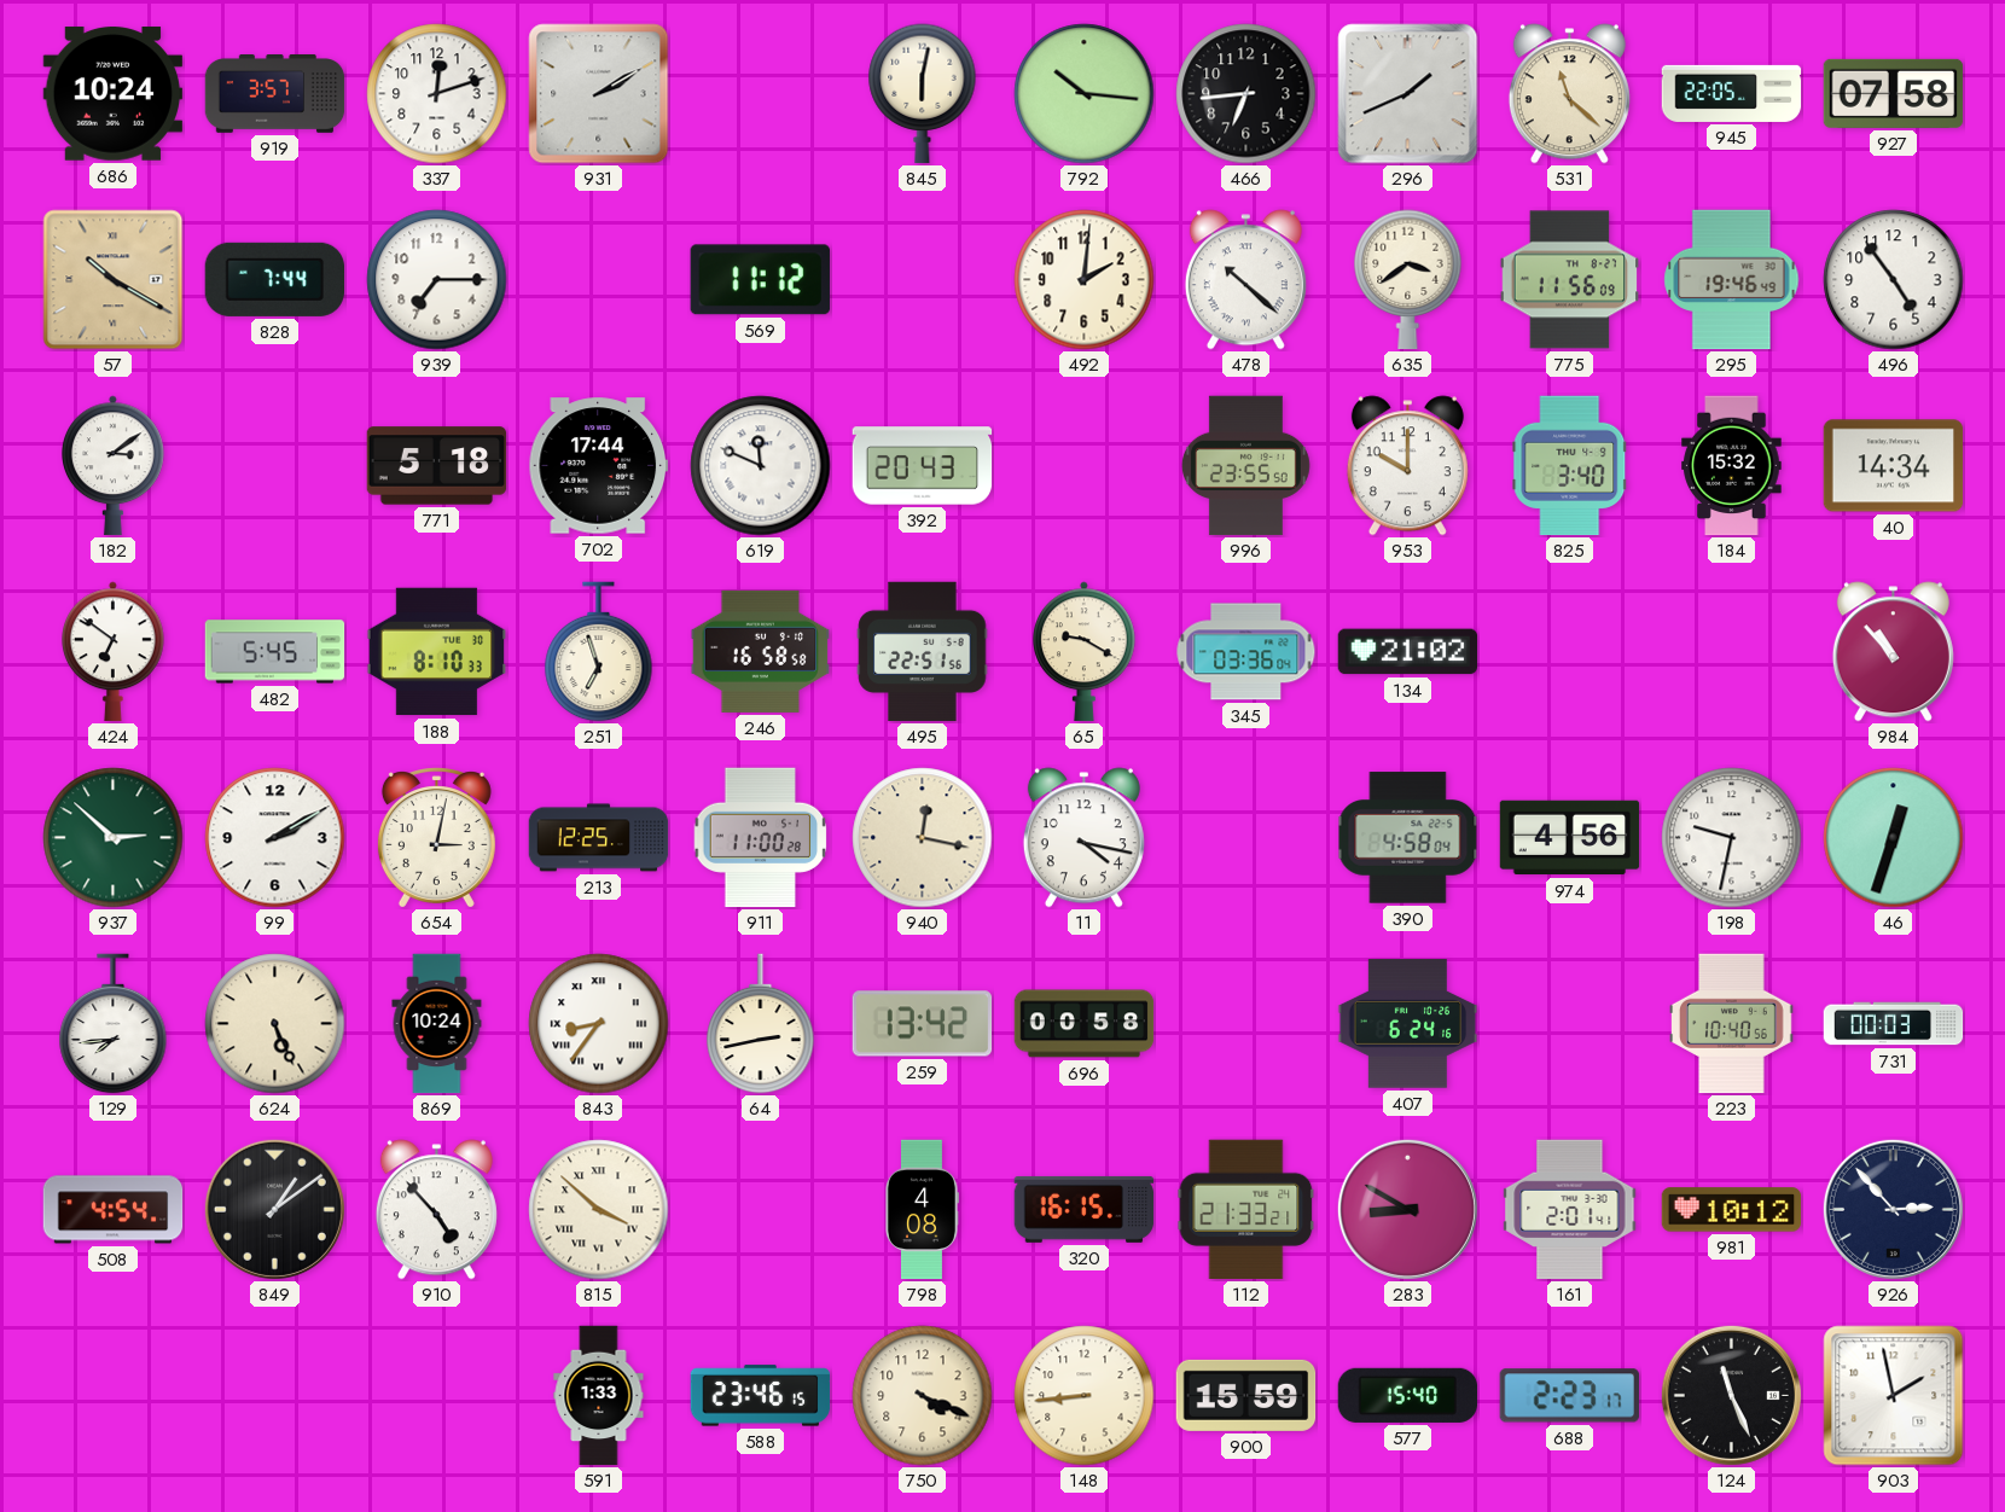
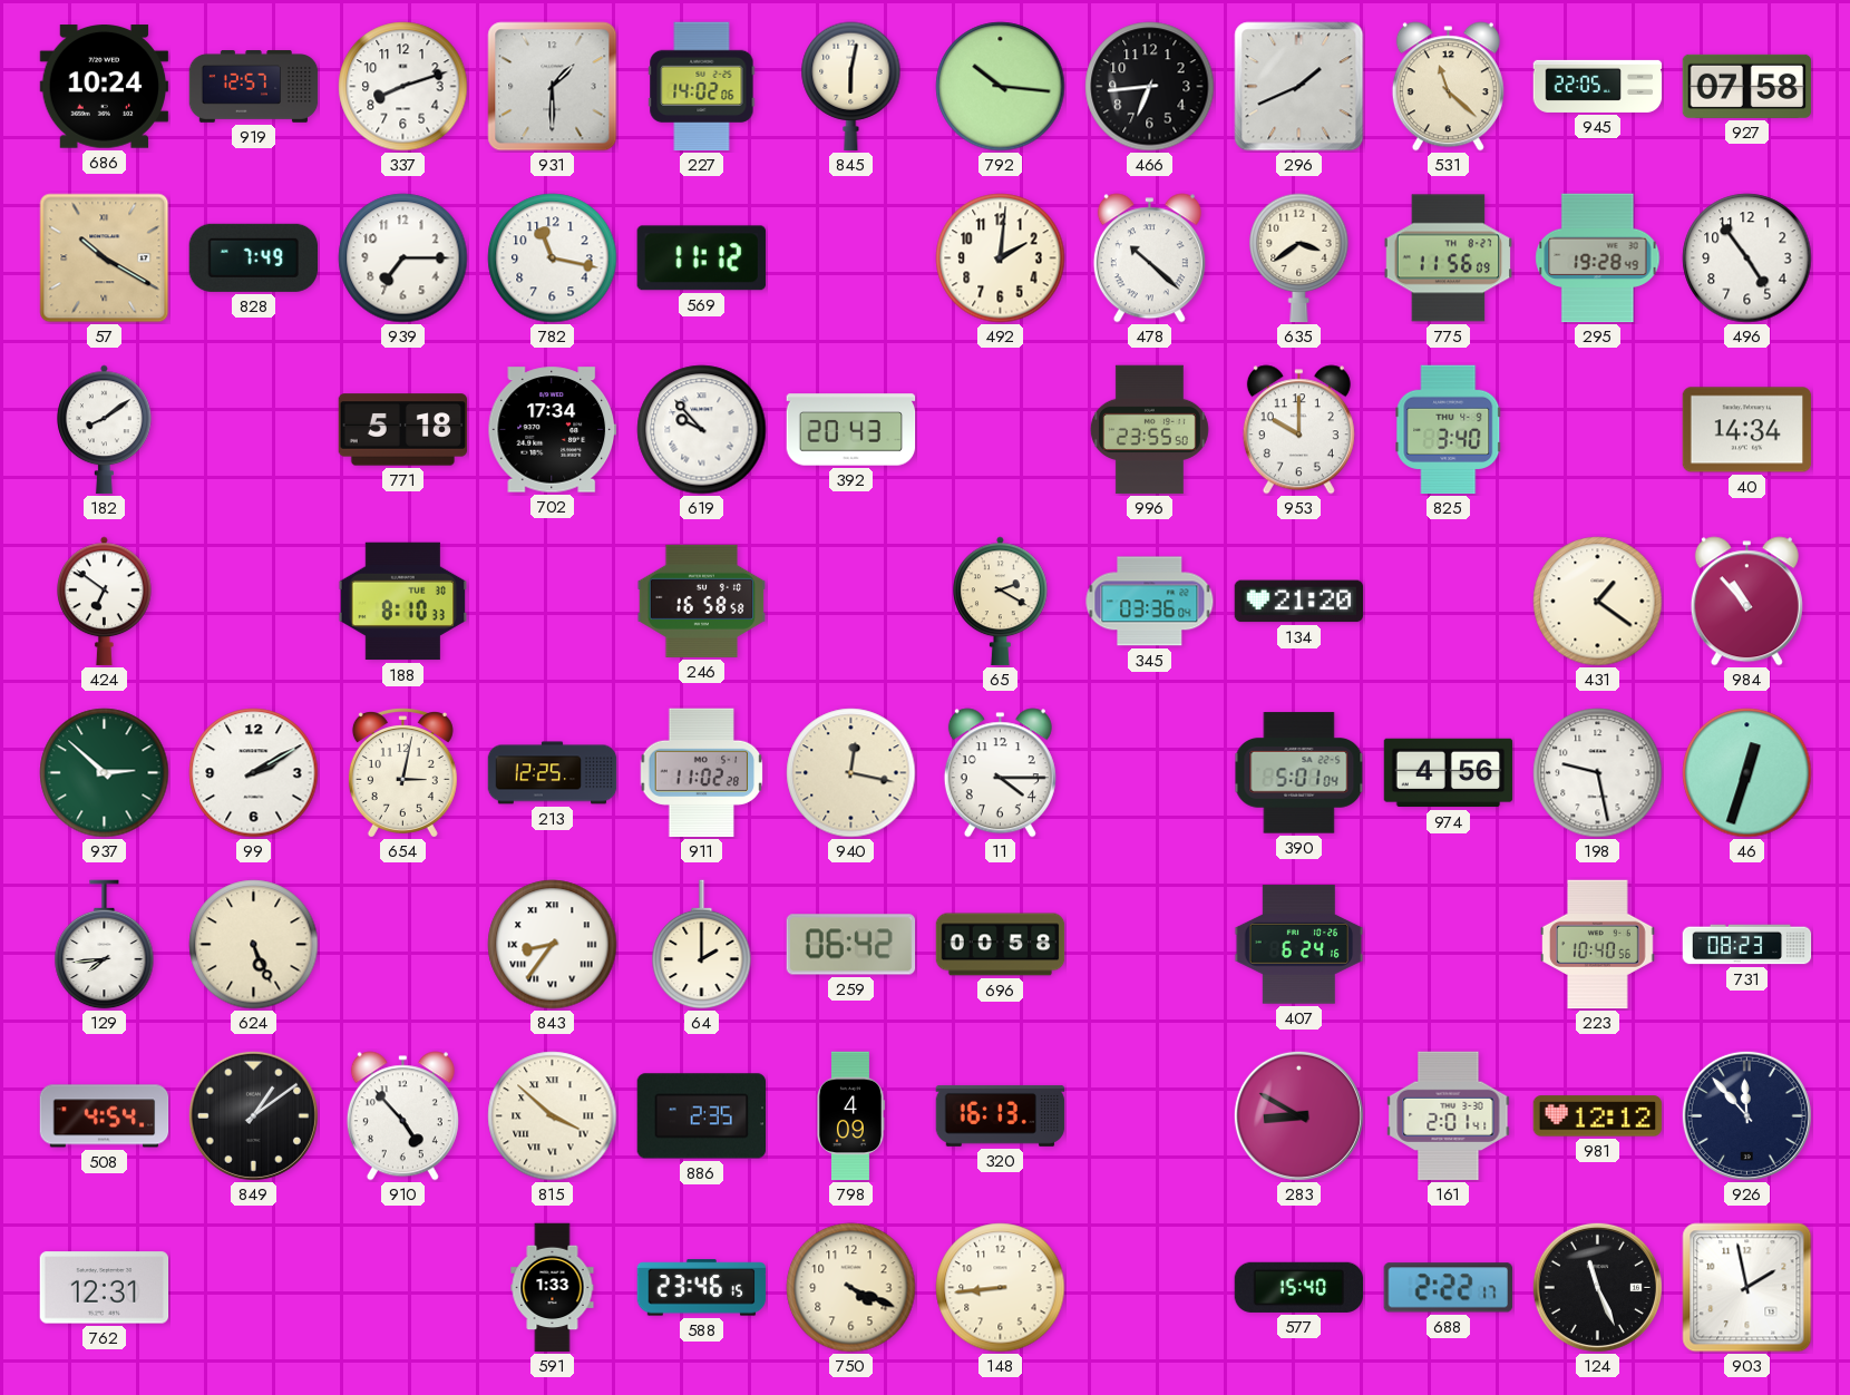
919: 3:57 -> 12:57 (254, 87)
337: 12:12 -> 8:12 (403, 87)
931: 2:10 -> 1:30 (553, 87)
227: none -> 14:02 (702, 87)
828: 7:44 -> 7:49 (253, 257)
782: none -> 11:17 (553, 258)
295: 19:46 -> 19:28 (1598, 258)
182: 3:09 -> 8:09 (105, 430)
702: 17:44 -> 17:34 (553, 430)
619: 11:49 -> 9:53 (702, 430)
184: 15:32 -> none (1732, 466)
482: 5:45 -> none (275, 652)
251: 6:57 -> none (599, 652)
495: 22:51 -> none (923, 652)
65: 9:20 -> 2:20 (1001, 602)
134: 21:02 -> 21:20 (1299, 602)
431: none -> 1:21 (1598, 602)
911: 11:00 -> 11:02 (702, 773)
11: 4:17 -> 4:15 (1000, 773)
390: 4:58 -> 5:01 (1299, 773)
198: 9:32 -> 9:28 (1598, 773)
869: 10:24 -> none (437, 1024)
64: 2:43 -> 2:00 (702, 945)
259: 13:42 -> 06:42 (851, 945)
731: 00:03 -> 08:23 (1747, 945)
886: none -> 2:35 (702, 1116)
798: 4:08 -> 4:09 (850, 1116)
320: 16:15 -> 16:13 (1001, 1115)
112: 21:33 -> none (1246, 1210)
981: 10:12 -> 12:12 (1598, 1116)
926: 2:53 -> 11:53 (1746, 1115)
762: none -> 12:31 (105, 1288)
900: 15:59 -> none (1246, 1395)
688: 2:23 -> 2:22 (1448, 1288)
